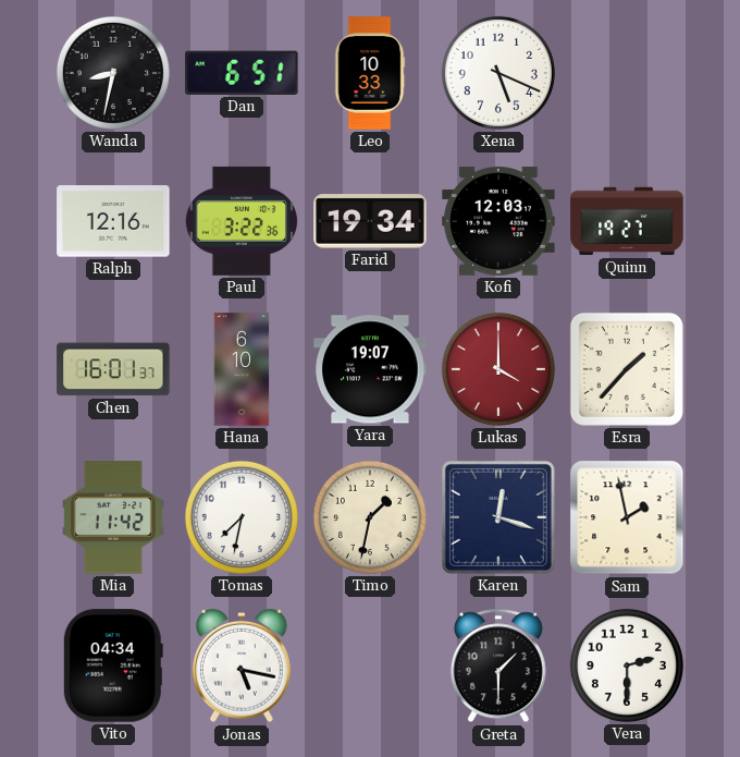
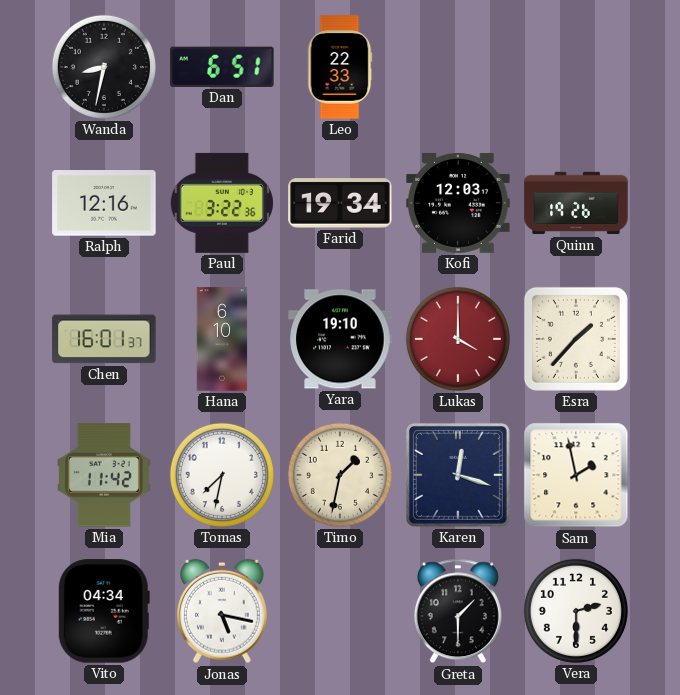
Leo: 10:33 -> 22:33 (340, 67)
Xena: 5:19 -> none (498, 73)
Quinn: 19:27 -> 19:26 (576, 203)
Yara: 19:07 -> 19:10 (340, 339)
